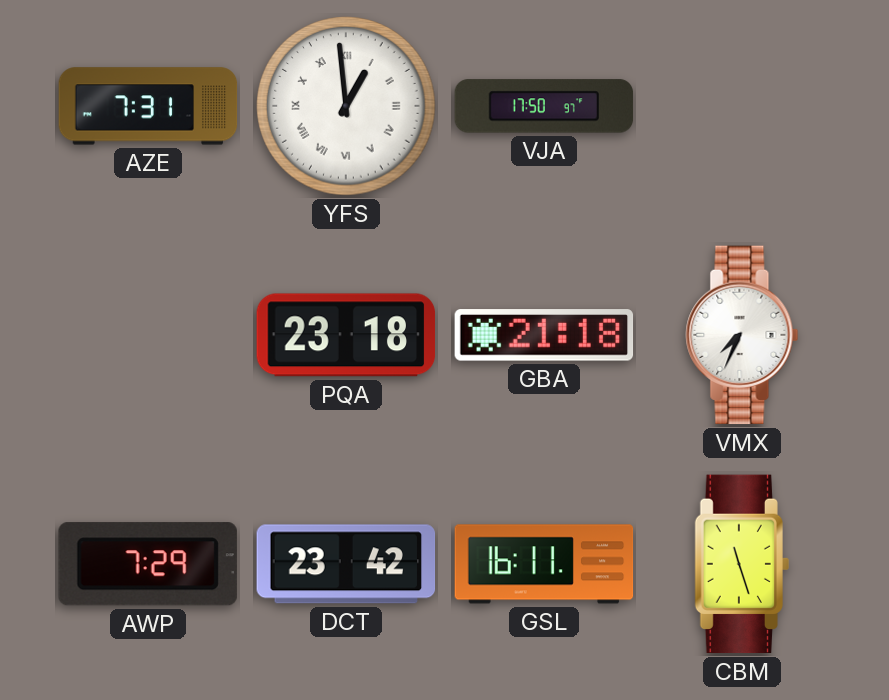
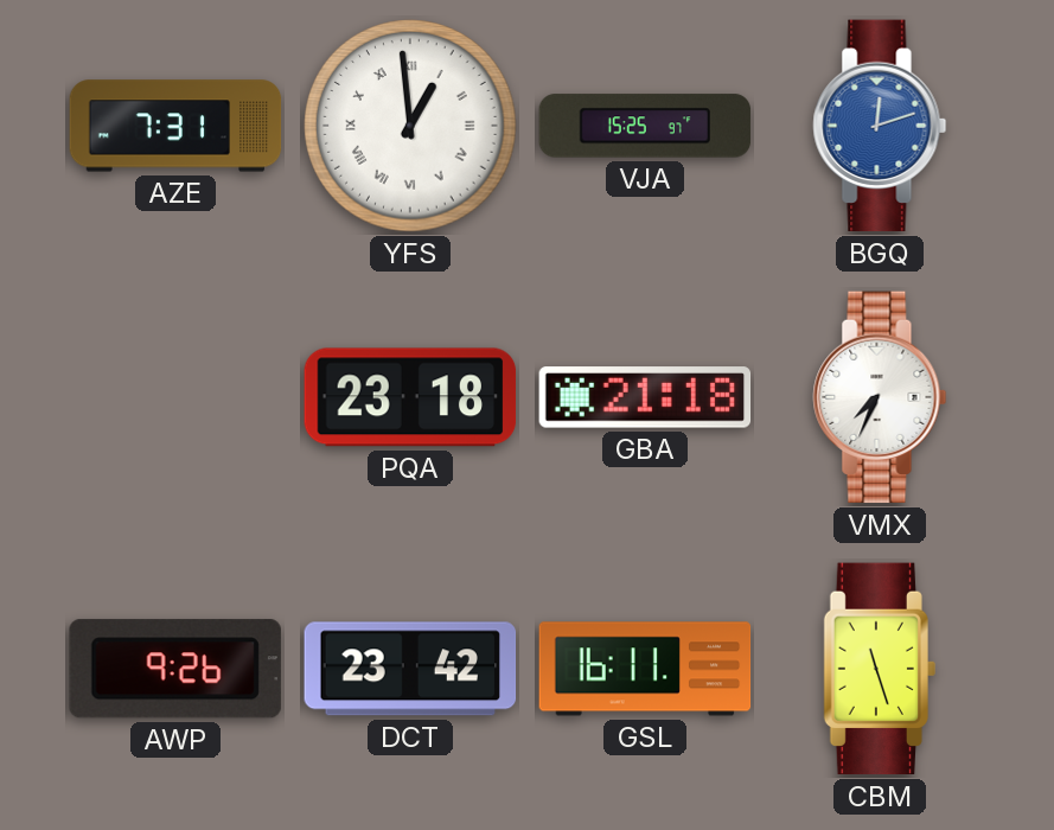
VJA: 17:50 -> 15:25 (645, 126)
BGQ: none -> 12:12 (880, 126)
AWP: 7:29 -> 9:26 (175, 669)
